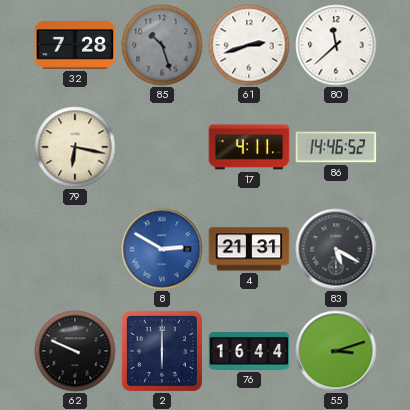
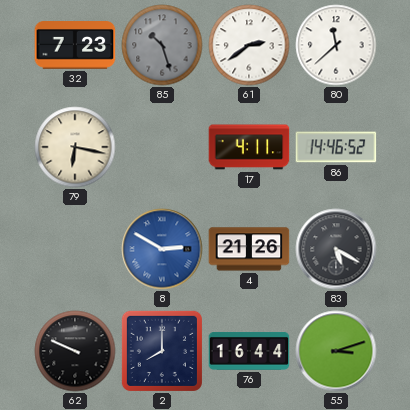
32: 7:28 -> 7:23 (75, 45)
61: 2:42 -> 2:39 (249, 45)
4: 21:31 -> 21:26 (249, 249)
2: 6:00 -> 8:00 (162, 351)
